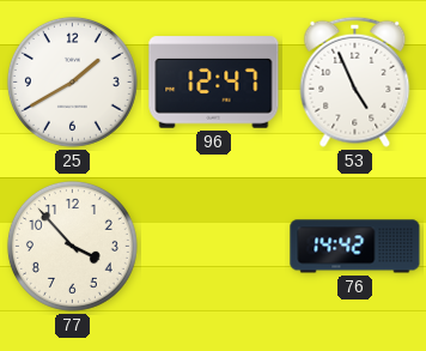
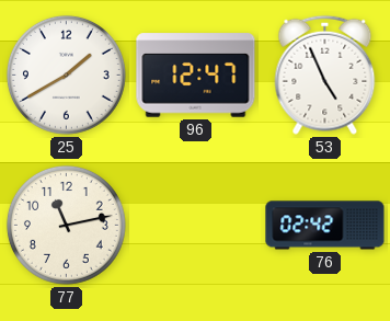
77: 3:53 -> 11:13 (66, 225)
76: 14:42 -> 02:42 (325, 226)
